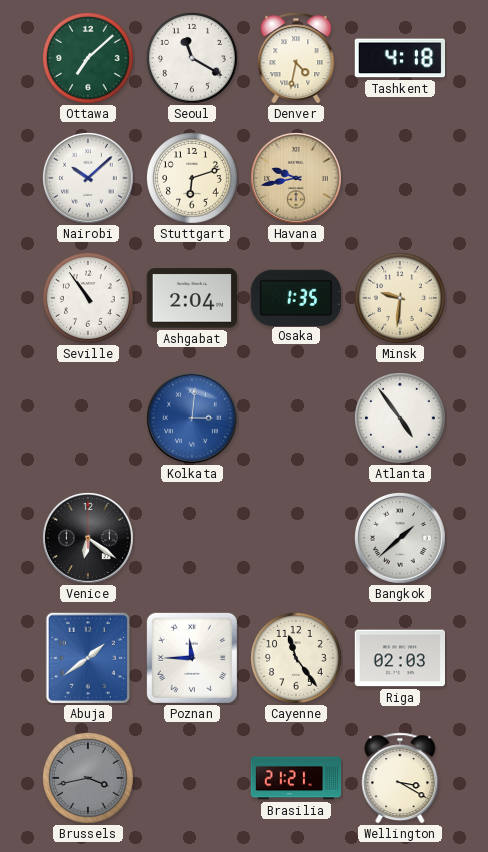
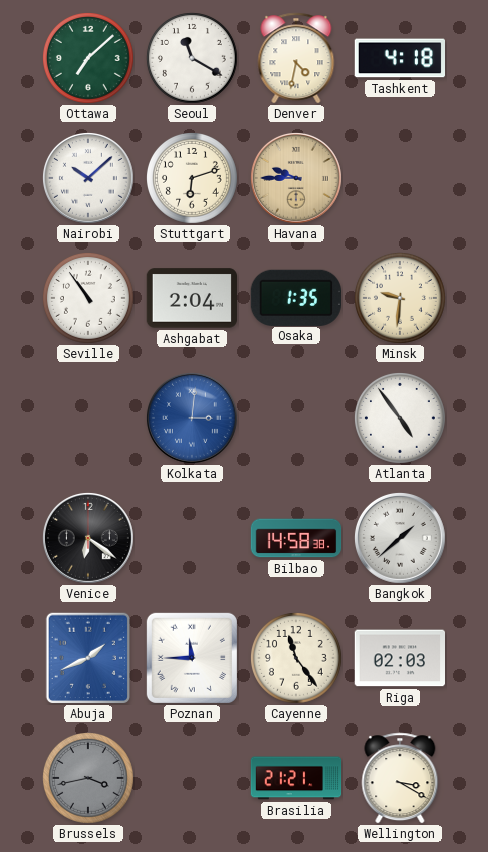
Havana: 9:43 -> 9:45 (296, 178)
Bilbao: none -> 14:58 (296, 538)
Abuja: 1:39 -> 1:41 (88, 658)
